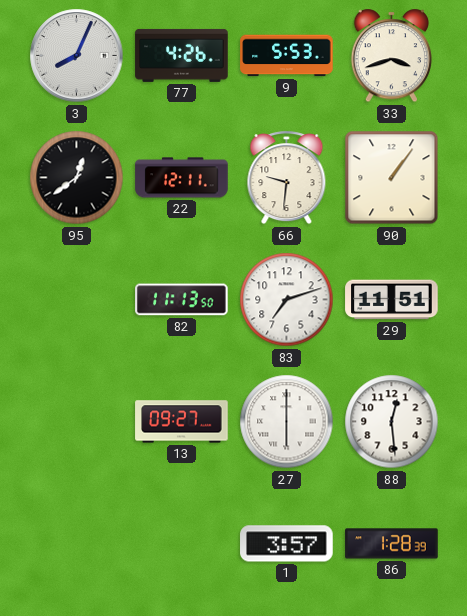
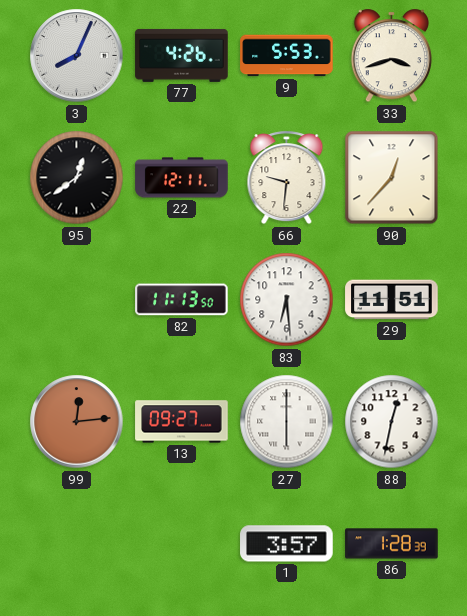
90: 1:06 -> 12:37 (392, 178)
83: 7:12 -> 6:29 (287, 300)
99: none -> 12:14 (77, 422)
88: 12:29 -> 12:32 (392, 422)
